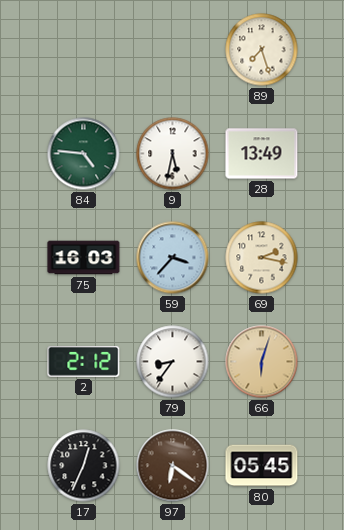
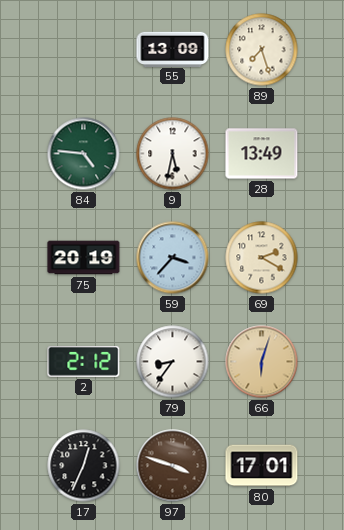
55: none -> 13:09 (173, 49)
75: 16:03 -> 20:19 (84, 258)
69: 2:17 -> 2:20 (262, 258)
97: 6:21 -> 3:48 (173, 466)
80: 05:45 -> 17:01 (262, 466)
